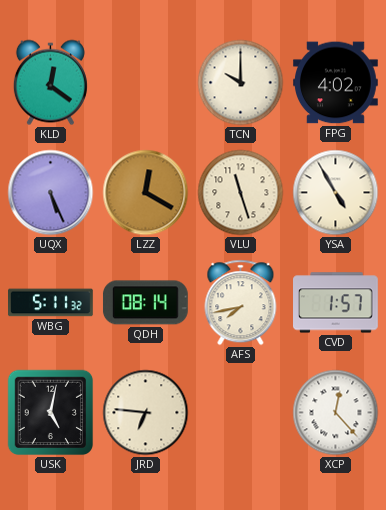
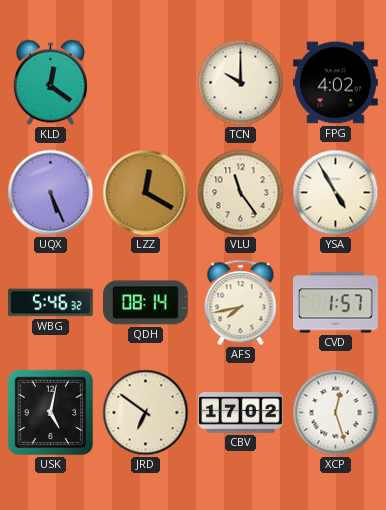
VLU: 11:27 -> 11:24 (241, 193)
WBG: 5:11 -> 5:46 (51, 303)
JRD: 6:46 -> 6:51 (146, 413)
CBV: none -> 17:02 (241, 413)
XCP: 12:23 -> 12:27 (336, 413)
